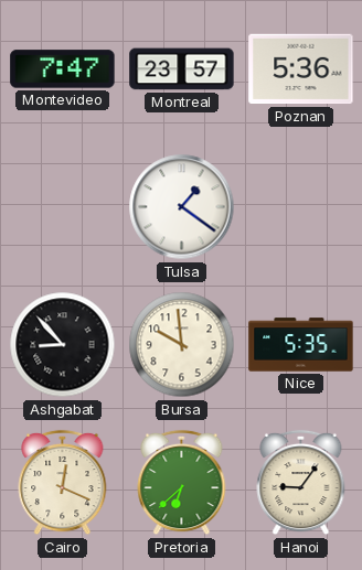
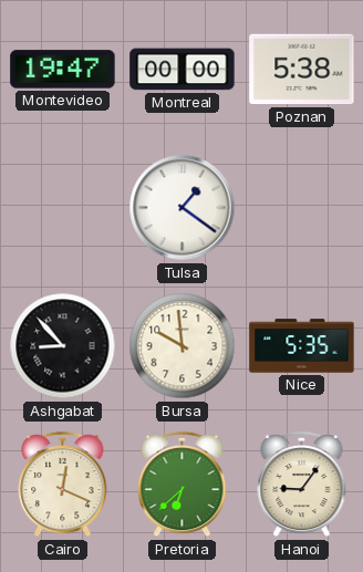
Montevideo: 7:47 -> 19:47 (63, 70)
Montreal: 23:57 -> 00:00 (183, 70)
Poznan: 5:36 -> 5:38 (302, 70)
